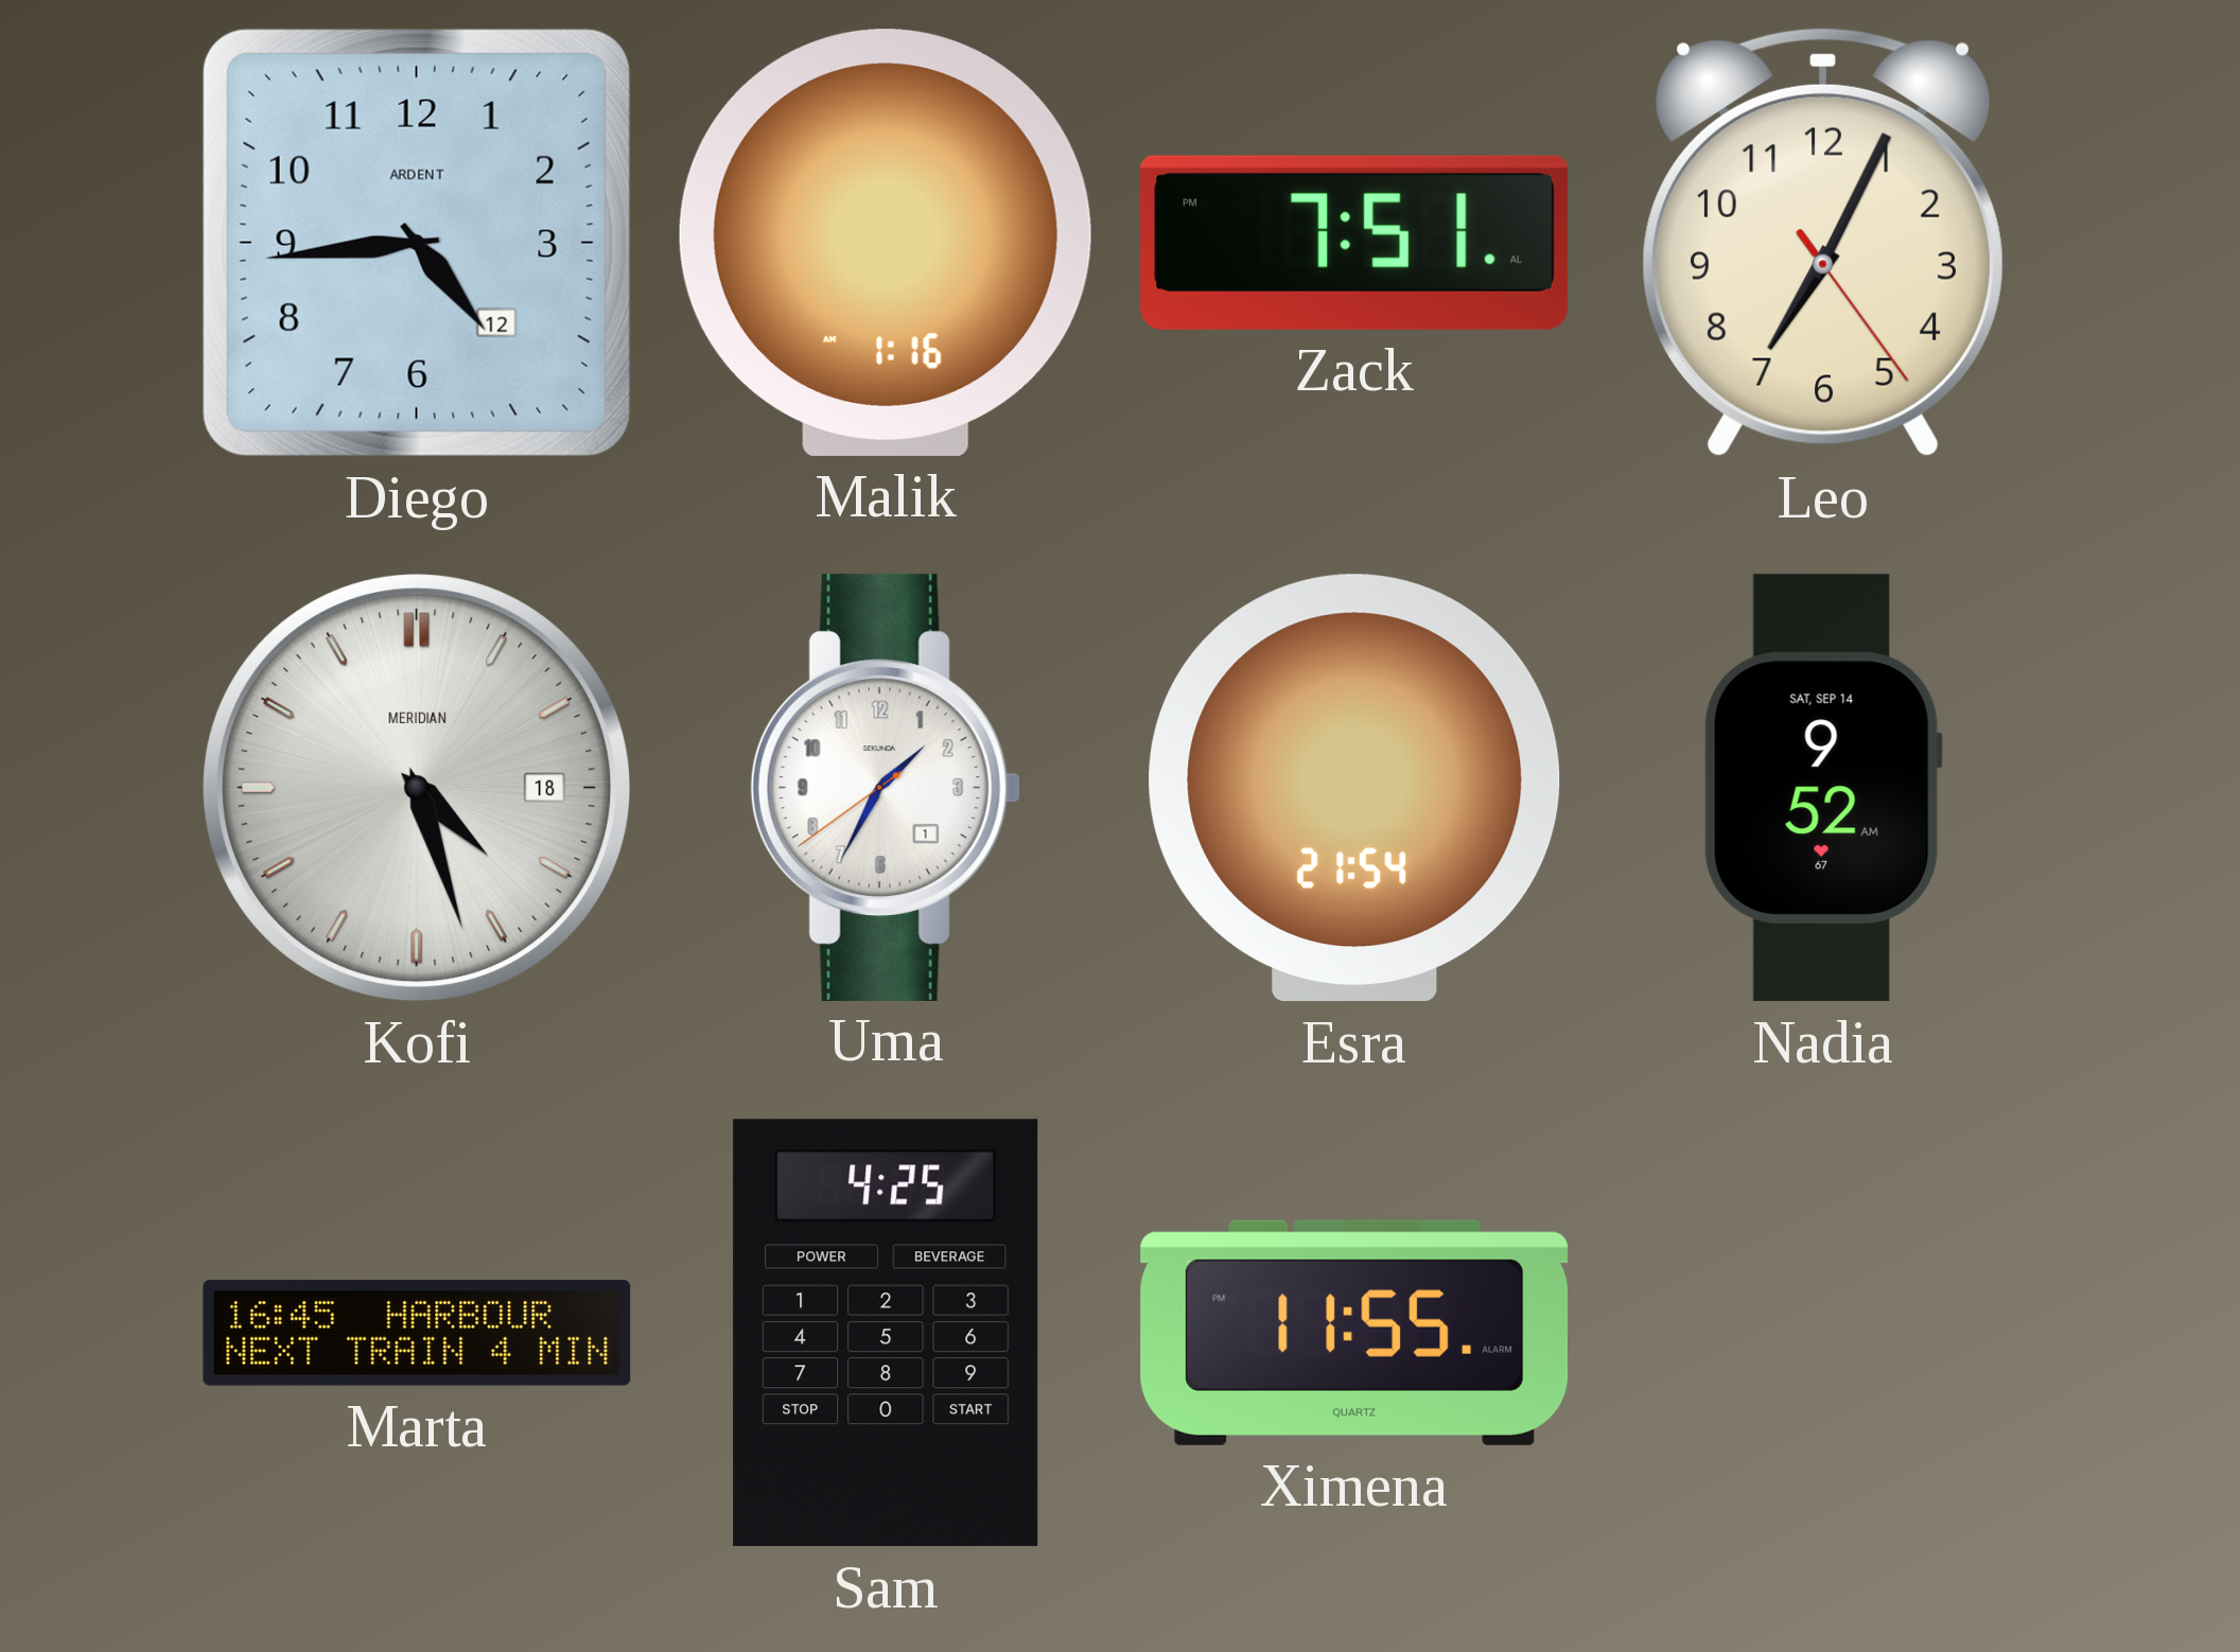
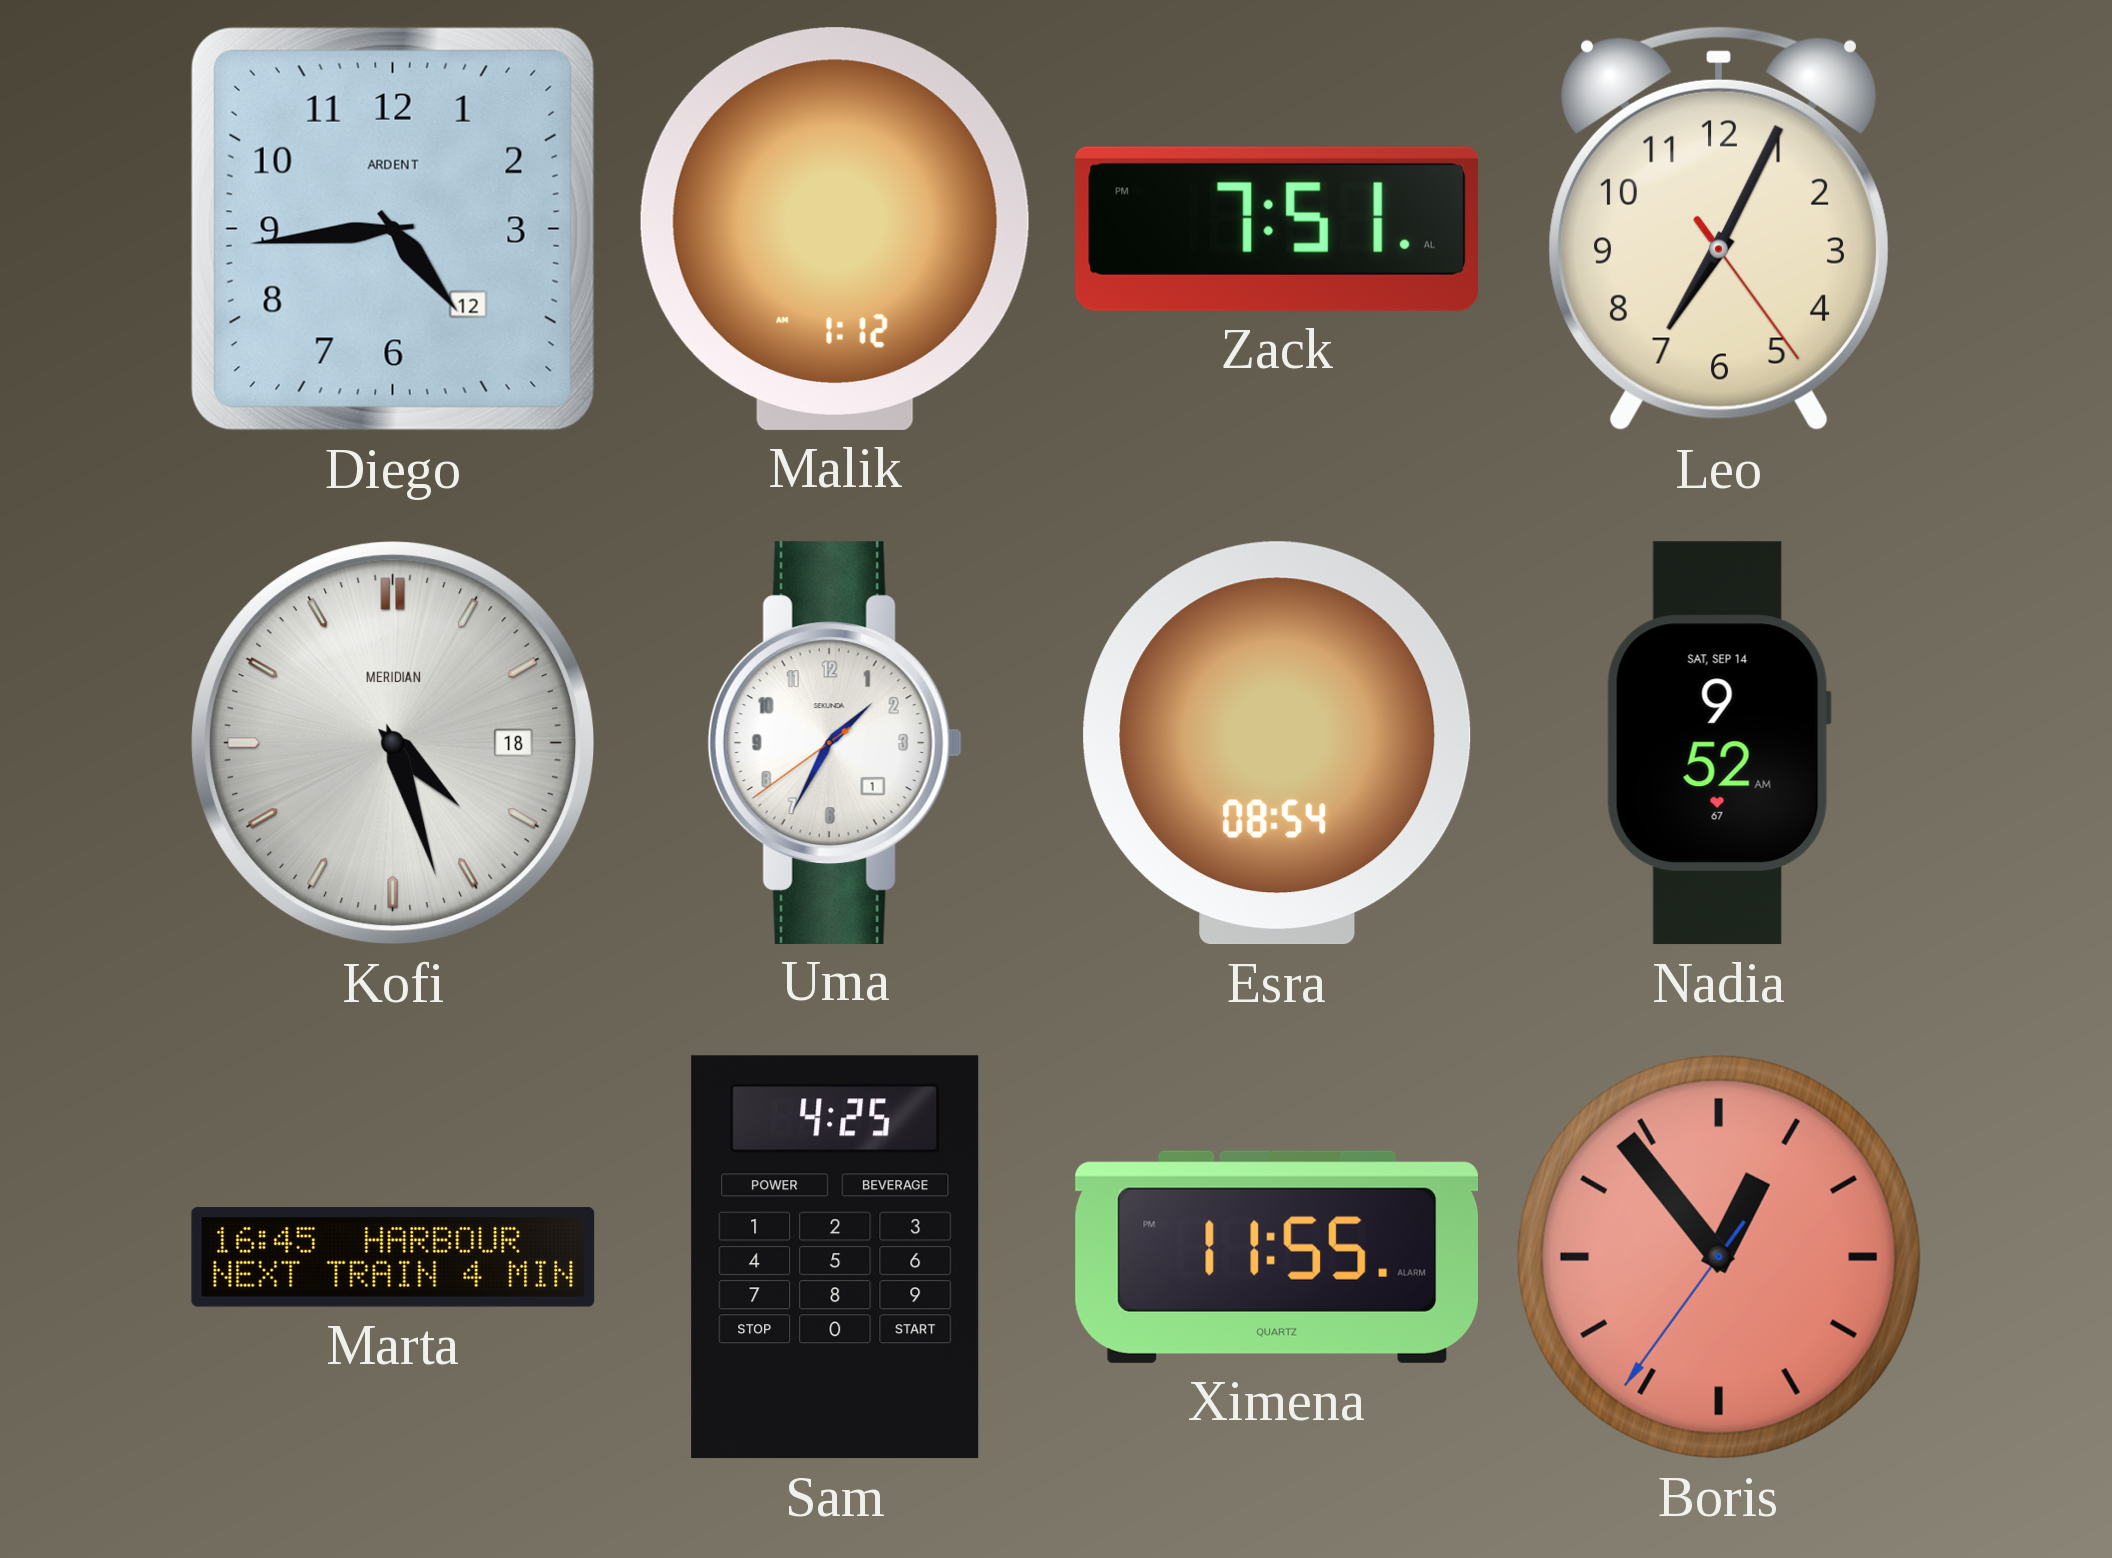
Malik: 1:16 -> 1:12 (835, 229)
Esra: 21:54 -> 08:54 (1277, 743)
Boris: none -> 12:53 (1719, 1257)
